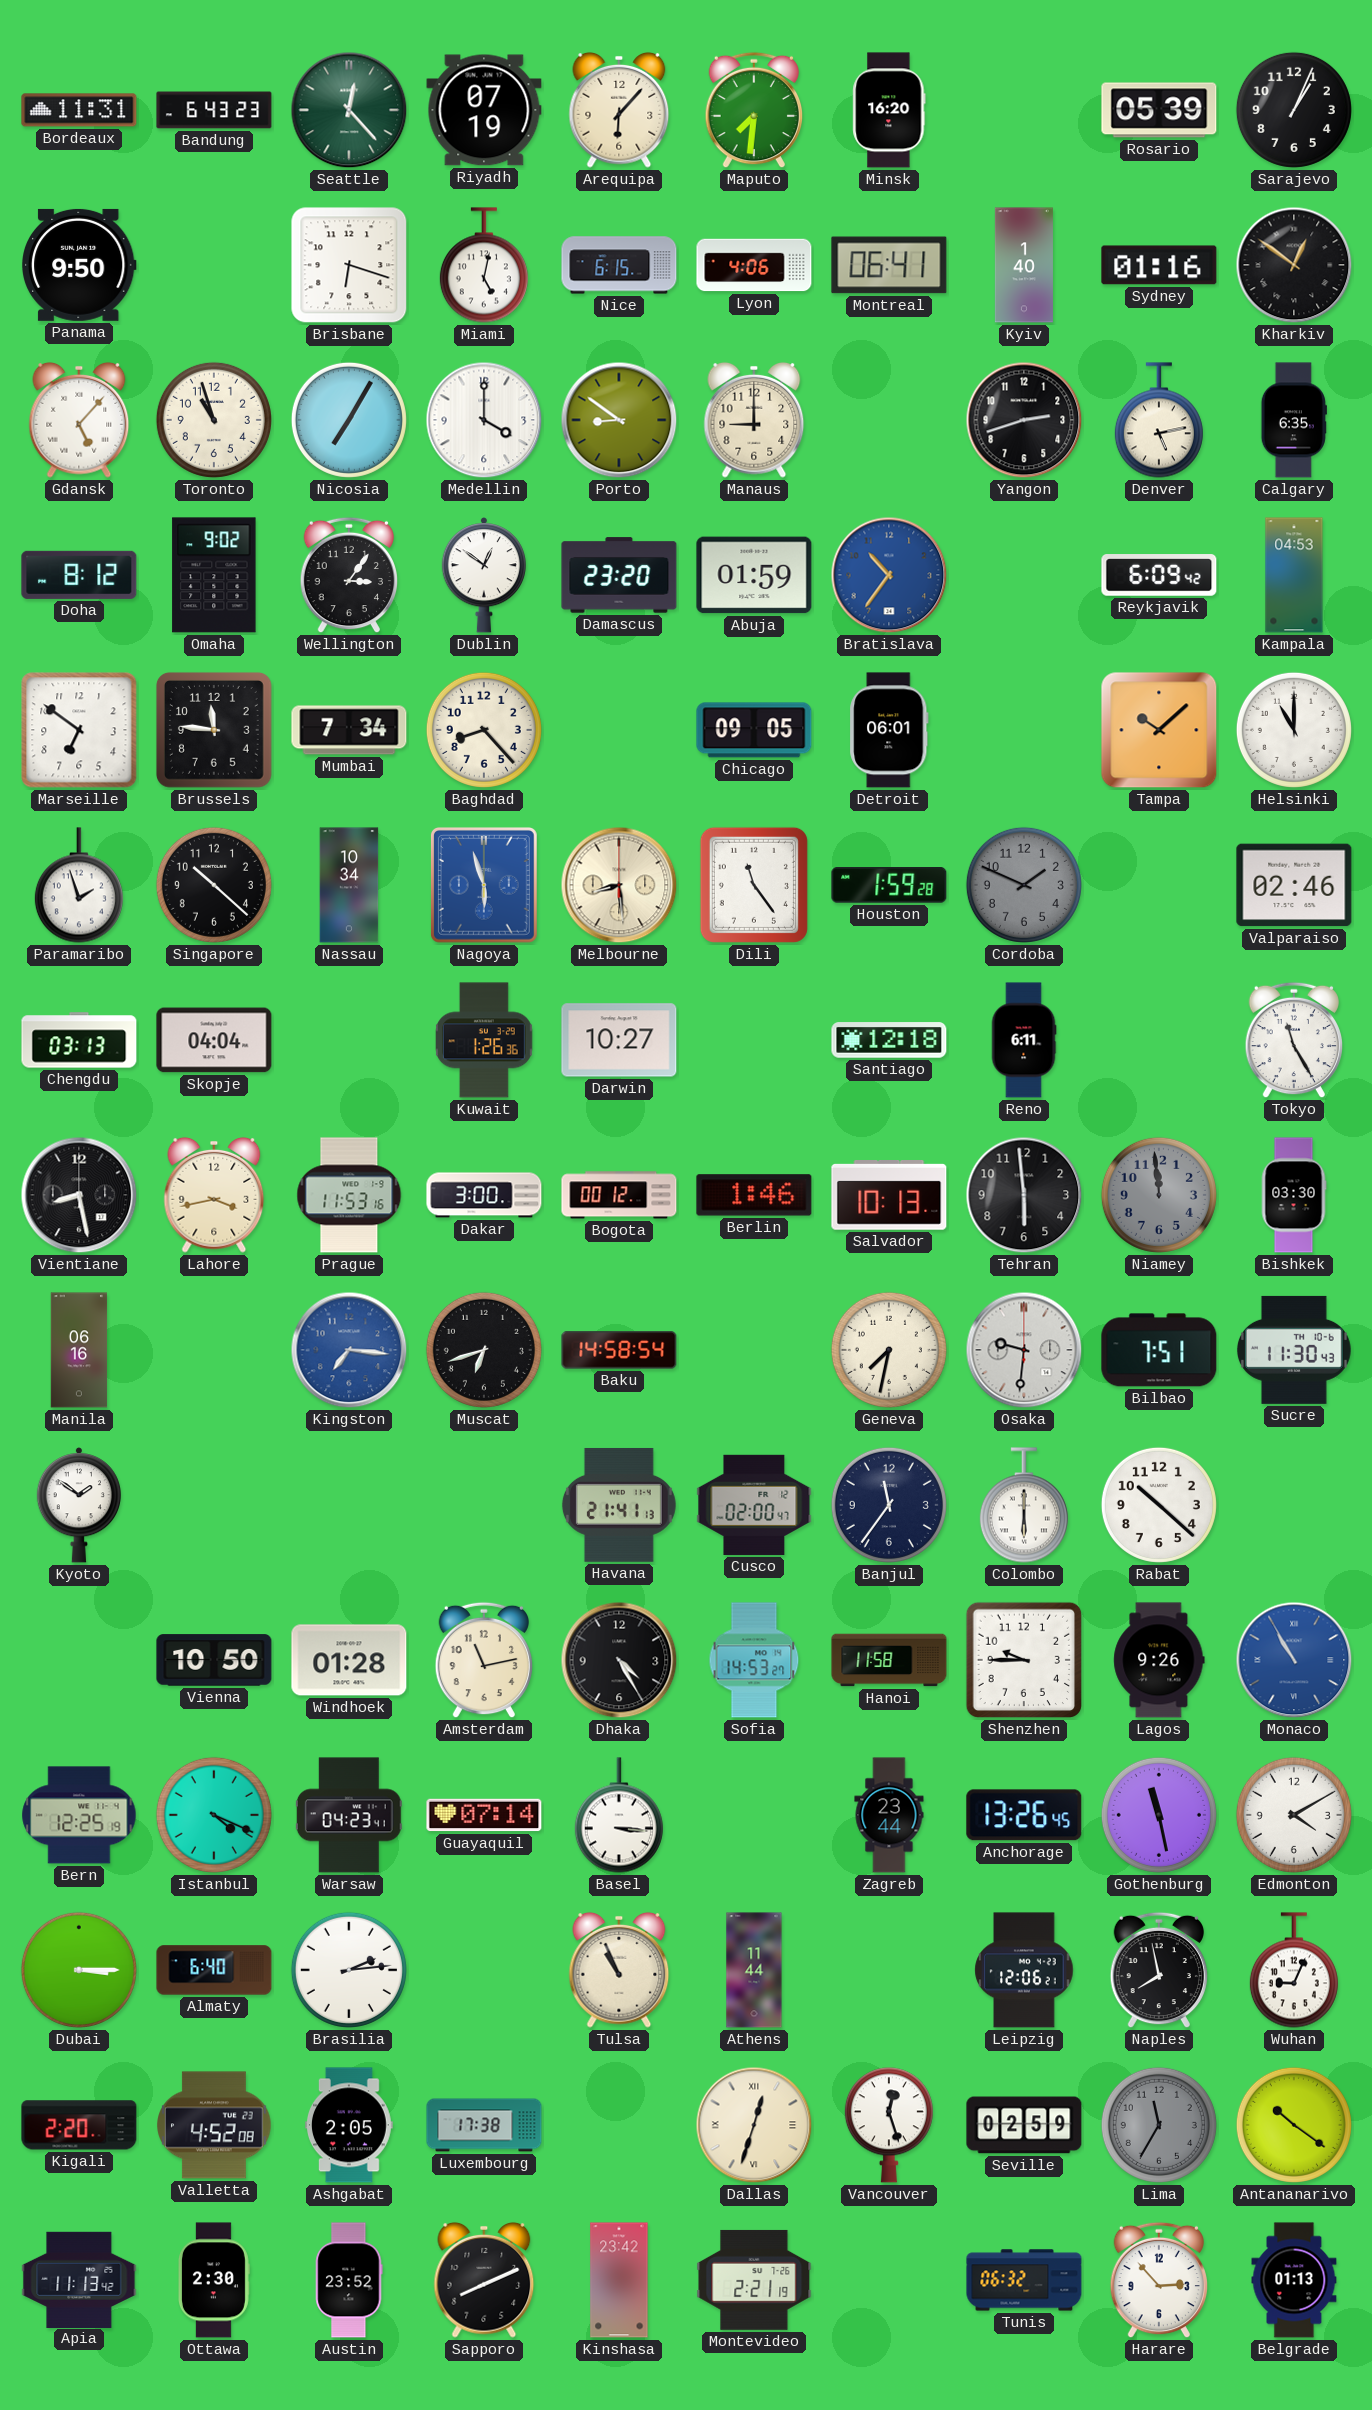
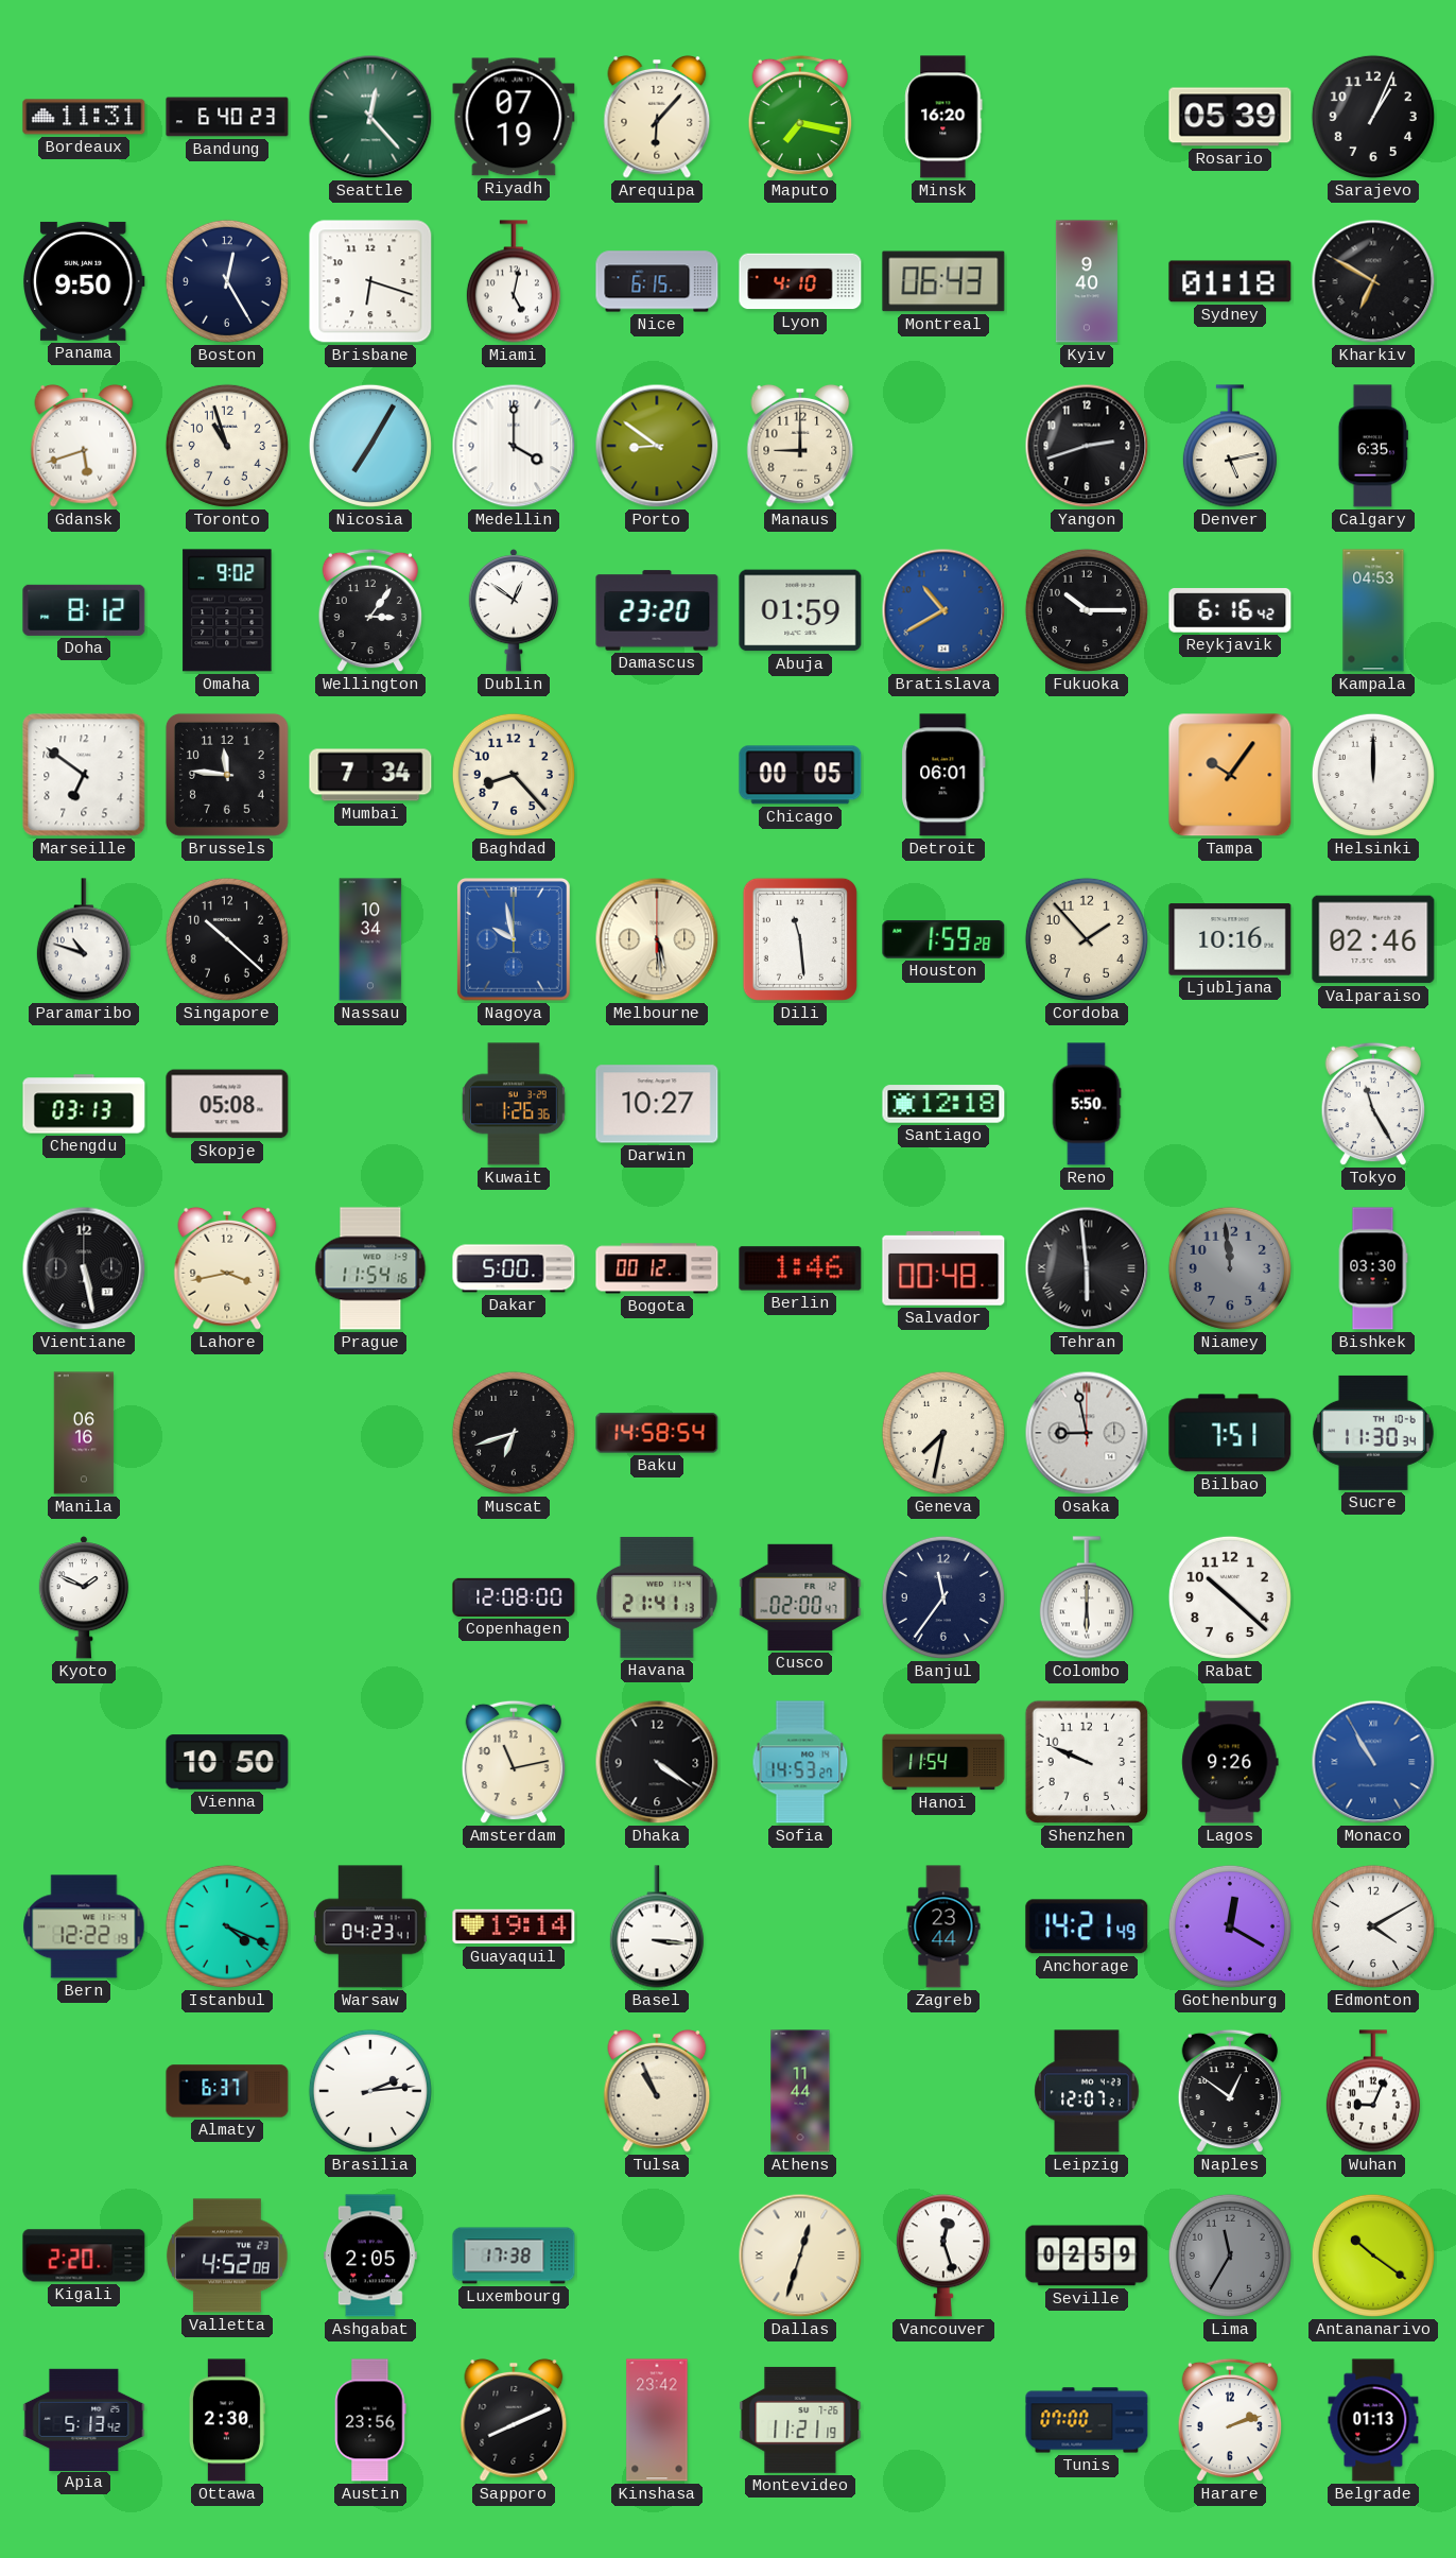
Bandung: 6:43 -> 6:40 (227, 117)
Maputo: 7:31 -> 7:17 (799, 117)
Boston: none -> 12:25 (227, 281)
Lyon: 4:06 -> 4:10 (800, 281)
Montreal: 06:41 -> 06:43 (943, 281)
Kyiv: 1:40 -> 9:40 (1087, 281)
Sydney: 01:16 -> 01:18 (1230, 281)
Kharkiv: 12:51 -> 6:50 (1373, 281)
Gdansk: 5:07 -> 5:42 (84, 446)
Bratislava: 10:36 -> 10:40 (943, 610)
Fukuoka: none -> 10:15 (1087, 610)
Reykjavik: 6:09 -> 6:16 (1230, 610)
Chicago: 09:05 -> 00:05 (800, 775)
Tampa: 10:08 -> 10:06 (1230, 775)
Helsinki: 11:00 -> 12:00 (1373, 775)
Paramaribo: 1:57 -> 10:48 (84, 939)
Nagoya: 5:57 -> 9:58 (514, 940)
Melbourne: 8:29 -> 5:29 (657, 939)
Dili: 11:24 -> 11:29 (800, 939)
Cordoba: 1:49 -> 1:53 (1087, 939)
Cordoba dial: grey -> cream (1087, 939)
Ljubljana: none -> 10:16 (1230, 939)
Skopje: 04:04 -> 05:08 (227, 1104)
Reno: 6:11 -> 5:50 (1087, 1104)
Vientiane: 8:28 -> 5:28 (84, 1268)
Prague: 11:53 -> 11:54 (370, 1268)
Dakar: 3:00 -> 5:00 (514, 1268)
Salvador: 10:13 -> 00:48 (943, 1269)
Tehran numerals: Arabic -> Roman (1087, 1268)
Kingston: 7:16 -> none (349, 1350)
Osaka: 9:31 -> 8:58 (1087, 1433)
Sucre: 11:30:43 -> 11:30:34 (1373, 1433)
Kyoto: 1:51 -> 1:49 (83, 1597)
Copenhagen: none -> 12:08 (514, 1597)
Windhoek: 01:28 -> none (349, 1660)
Dhaka: 4:25 -> 4:21 (657, 1762)
Hanoi: 11:58 -> 11:54 (943, 1762)
Shenzhen: 9:45 -> 9:49 (1087, 1762)
Bern: 12:25 -> 12:22 (84, 1926)
Guayaquil: 07:14 -> 19:14 (514, 1926)
Anchorage: 13:26 -> 14:21 (1087, 1926)
Gothenburg: 11:28 -> 12:20 (1230, 1926)
Dubai: 3:15 -> none (79, 1970)
Almaty: 6:40 -> 6:37 (227, 2091)
Leipzig: 12:06 -> 12:07 (1087, 2091)
Naples: 7:58 -> 12:51 (1229, 2091)
Apia: 11:13 -> 5:13 (84, 2419)
Austin: 23:52 -> 23:56 (370, 2420)
Montevideo: 2:21 -> 11:21 (800, 2420)
Tunis: 06:32 -> 07:00 (1087, 2420)
Harare: 2:53 -> 2:12 (1229, 2420)
